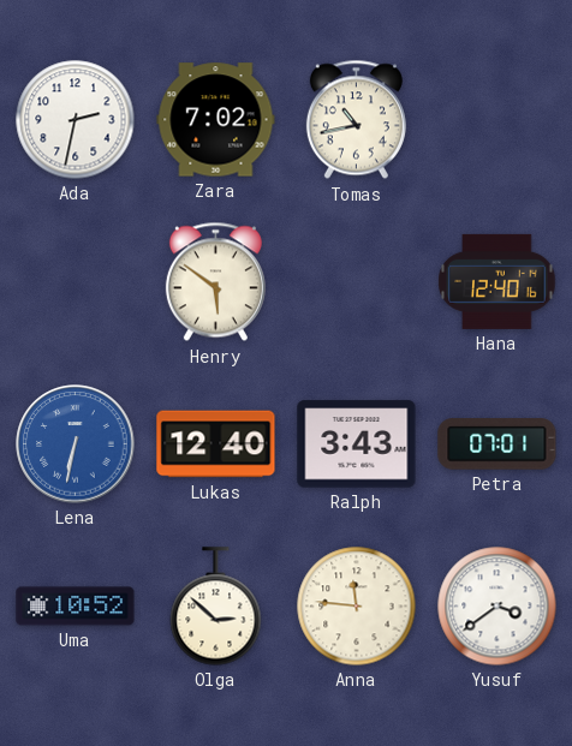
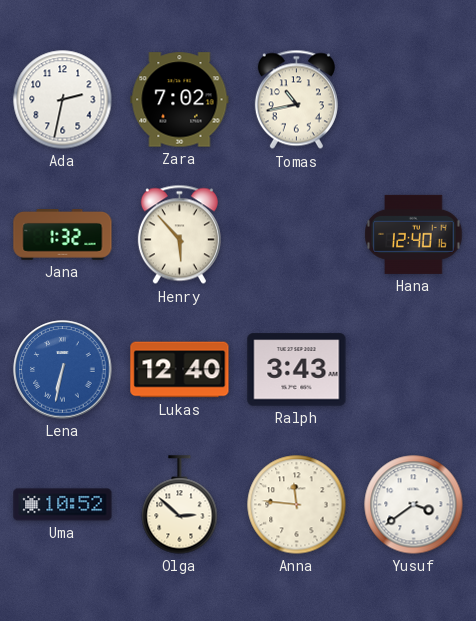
Jana: none -> 1:32 (63, 235)
Henry: 5:51 -> 5:53 (179, 235)
Petra: 07:01 -> none (497, 444)
